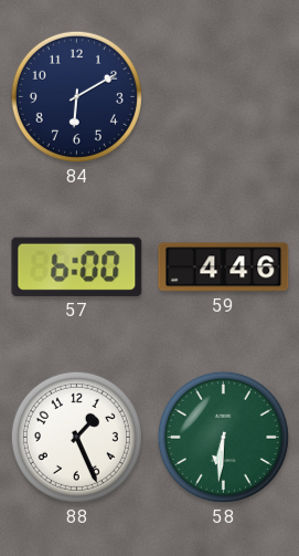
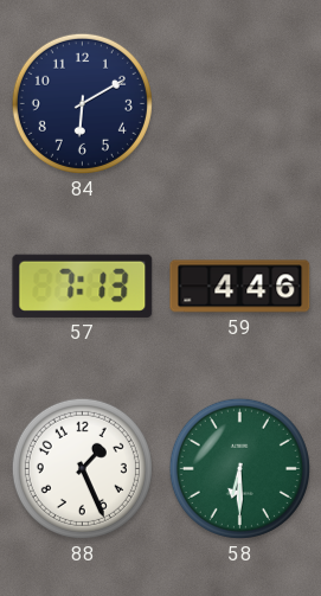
57: 6:00 -> 7:13 (83, 286)
58: 6:31 -> 6:30 (239, 468)
